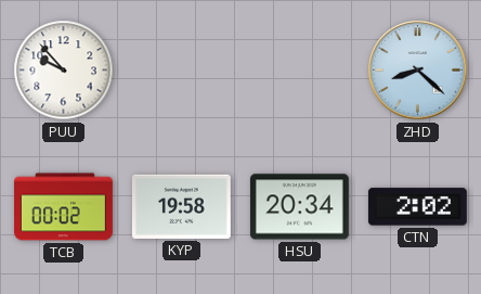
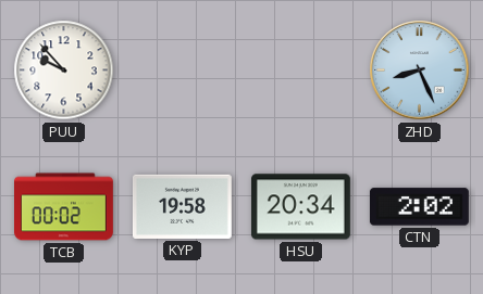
ZHD: 8:22 -> 8:26 (420, 71)
